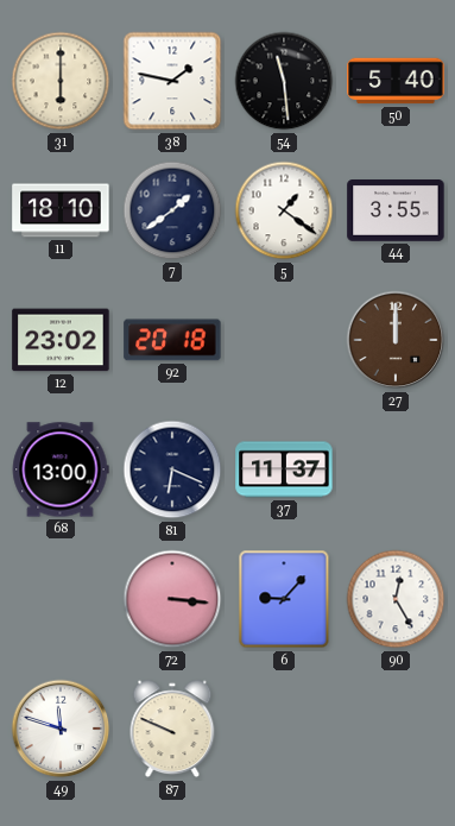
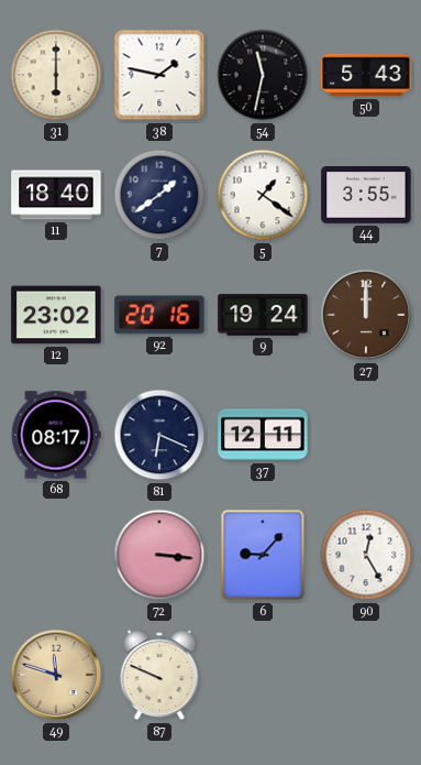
54: 11:29 -> 11:32 (263, 75)
50: 5:40 -> 5:43 (366, 75)
11: 18:10 -> 18:40 (56, 195)
92: 20:18 -> 20:16 (159, 315)
9: none -> 19:24 (263, 315)
68: 13:00 -> 08:17 (56, 435)
37: 11:37 -> 12:11 (263, 435)
49 dial: white -> champagne (56, 675)
